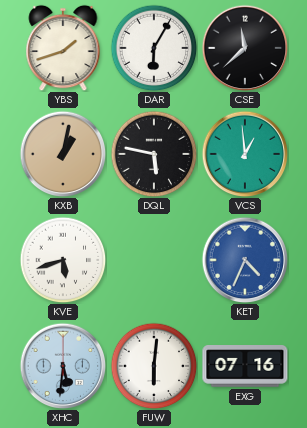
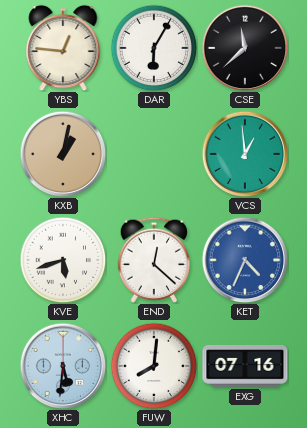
YBS: 1:42 -> 12:46 (63, 48)
DQL: 5:47 -> none (154, 154)
END: none -> 12:22 (153, 260)
FUW: 6:01 -> 8:01 (154, 366)
